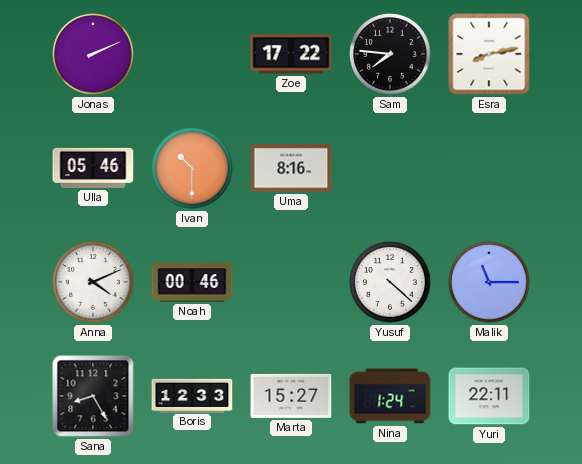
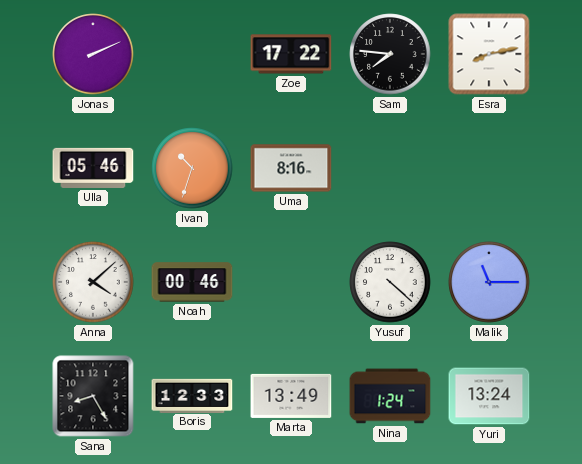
Ivan: 10:30 -> 10:33 (192, 168)
Anna: 4:11 -> 4:08 (93, 282)
Marta: 15:27 -> 13:49 (291, 396)
Yuri: 22:11 -> 13:24 (489, 396)
